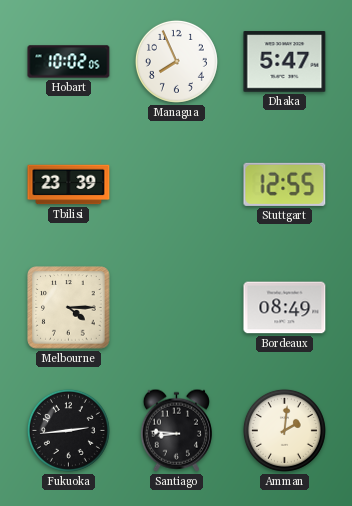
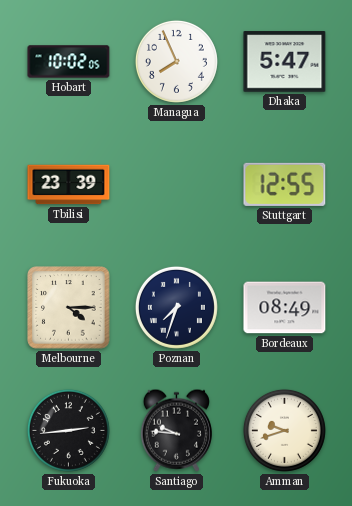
Poznan: none -> 7:33 (176, 307)
Santiago: 8:46 -> 9:46 (176, 430)
Amman: 2:01 -> 9:42 (284, 430)
